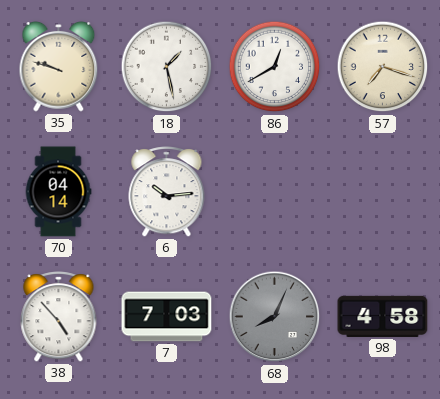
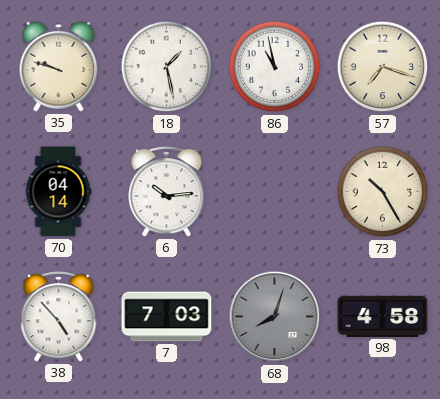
86: 12:40 -> 10:58 (275, 67)
73: none -> 10:25 (383, 192)
68: 8:04 -> 8:03 (275, 317)
